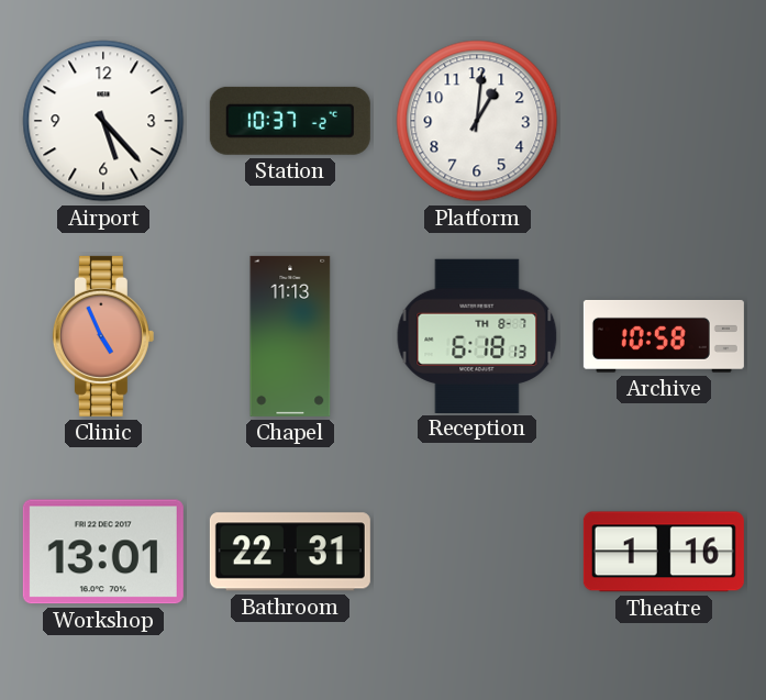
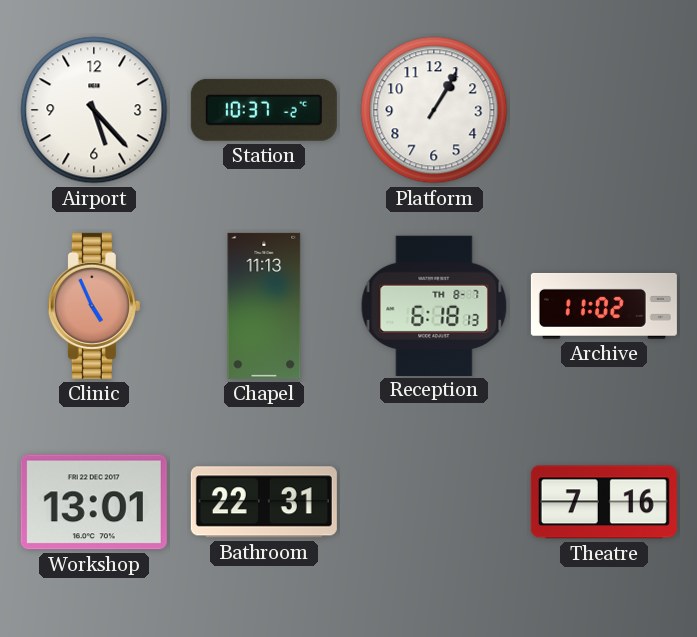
Platform: 1:01 -> 1:05 (434, 110)
Archive: 10:58 -> 11:02 (604, 306)
Theatre: 1:16 -> 7:16 (604, 502)
